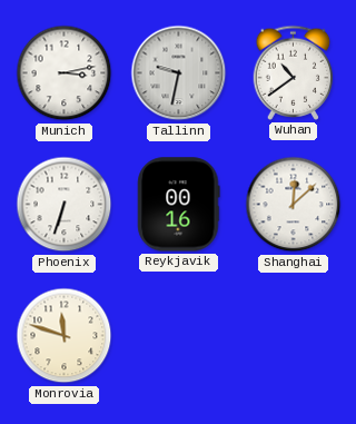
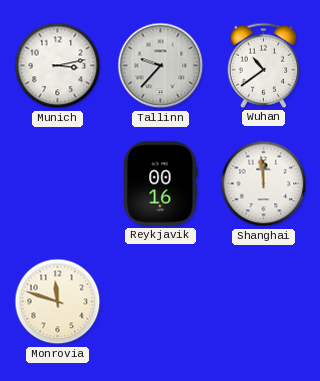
Tallinn: 9:32 -> 9:37 (161, 66)
Phoenix: 6:33 -> none (65, 205)
Shanghai: 12:08 -> 11:59 (264, 184)
